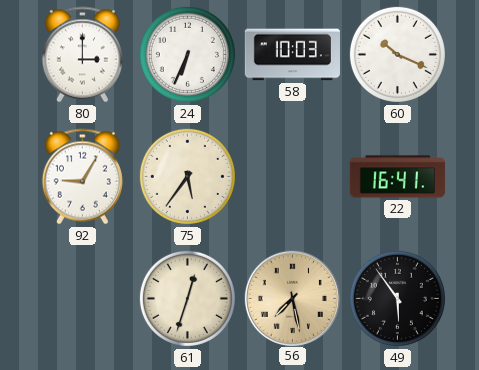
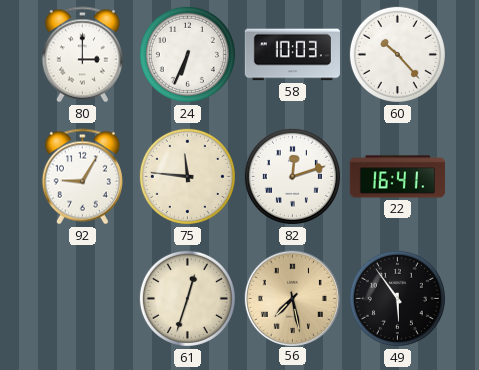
60: 10:19 -> 10:23 (397, 54)
75: 5:36 -> 11:46 (187, 176)
82: none -> 12:12 (292, 176)
